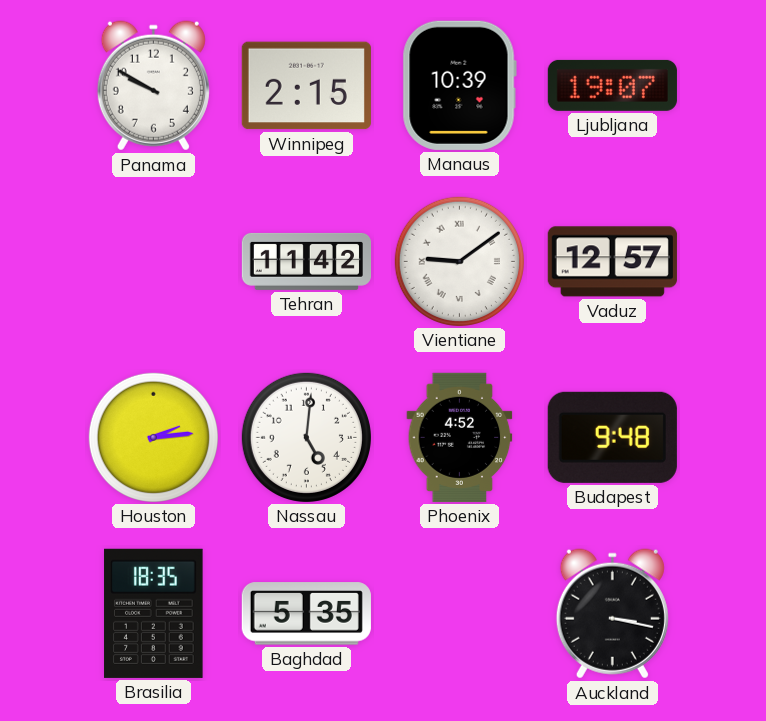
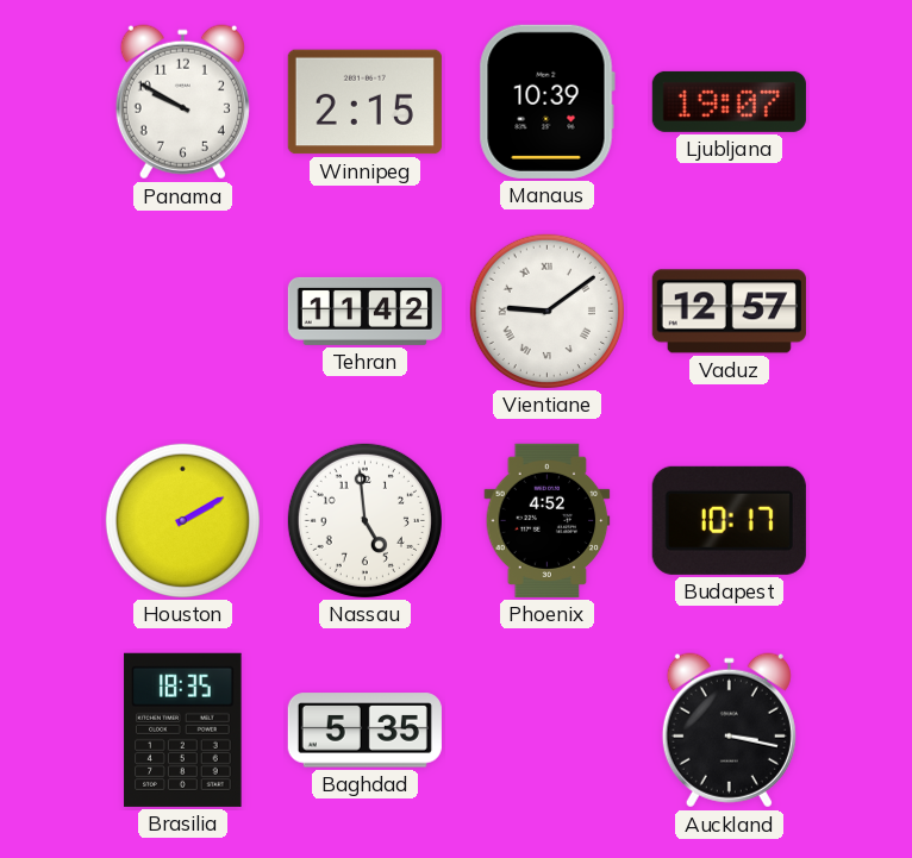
Houston: 2:14 -> 2:10 (182, 520)
Nassau: 5:01 -> 4:59 (364, 520)
Budapest: 9:48 -> 10:17 (729, 520)
